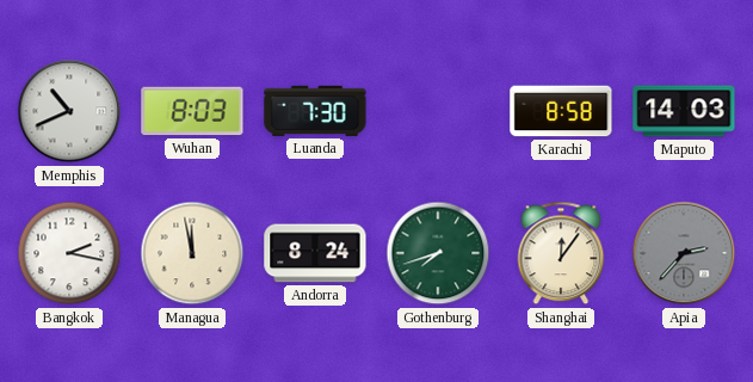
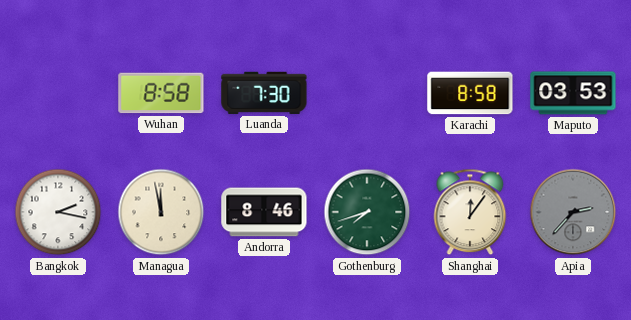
Memphis: 10:41 -> none (69, 111)
Wuhan: 8:03 -> 8:58 (161, 93)
Maputo: 14:03 -> 03:53 (573, 93)
Andorra: 8:24 -> 8:46 (264, 212)
